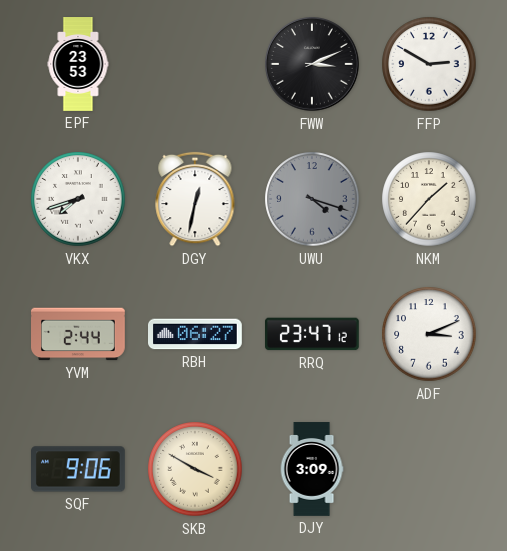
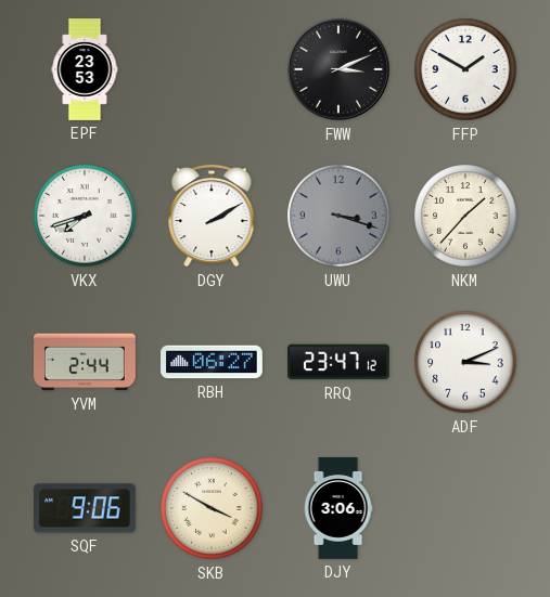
FFP: 2:50 -> 1:50 (465, 69)
DGY: 12:32 -> 2:10 (212, 216)
UWU: 4:18 -> 3:18 (338, 216)
DJY: 3:09 -> 3:06 (338, 508)
